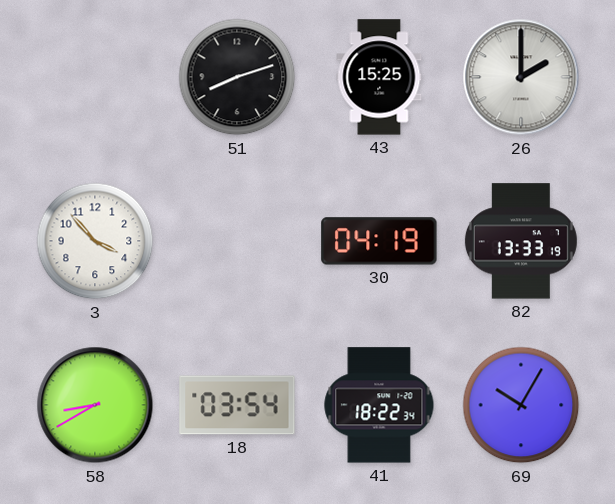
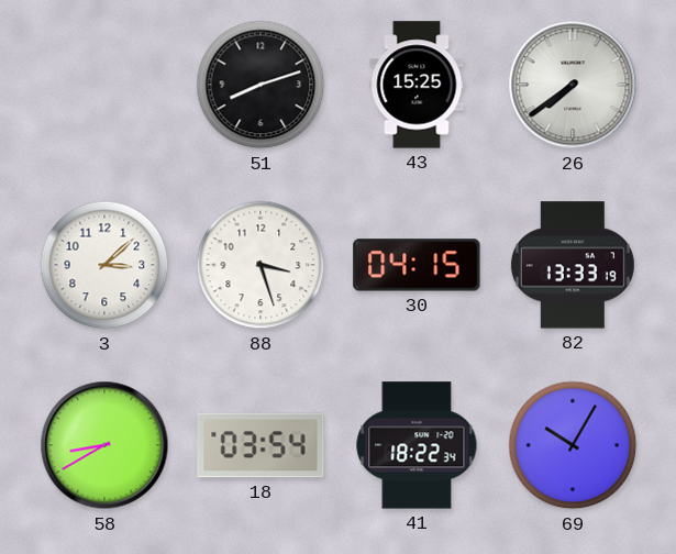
26: 2:00 -> 7:39 (573, 85)
3: 3:53 -> 3:08 (104, 265)
88: none -> 3:27 (261, 265)
30: 04:19 -> 04:15 (417, 265)
